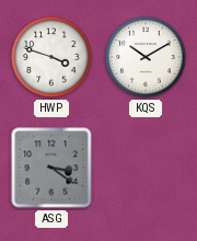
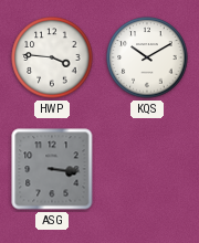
HWP: 3:48 -> 3:46 (52, 57)
ASG: 3:21 -> 3:16 (52, 169)
